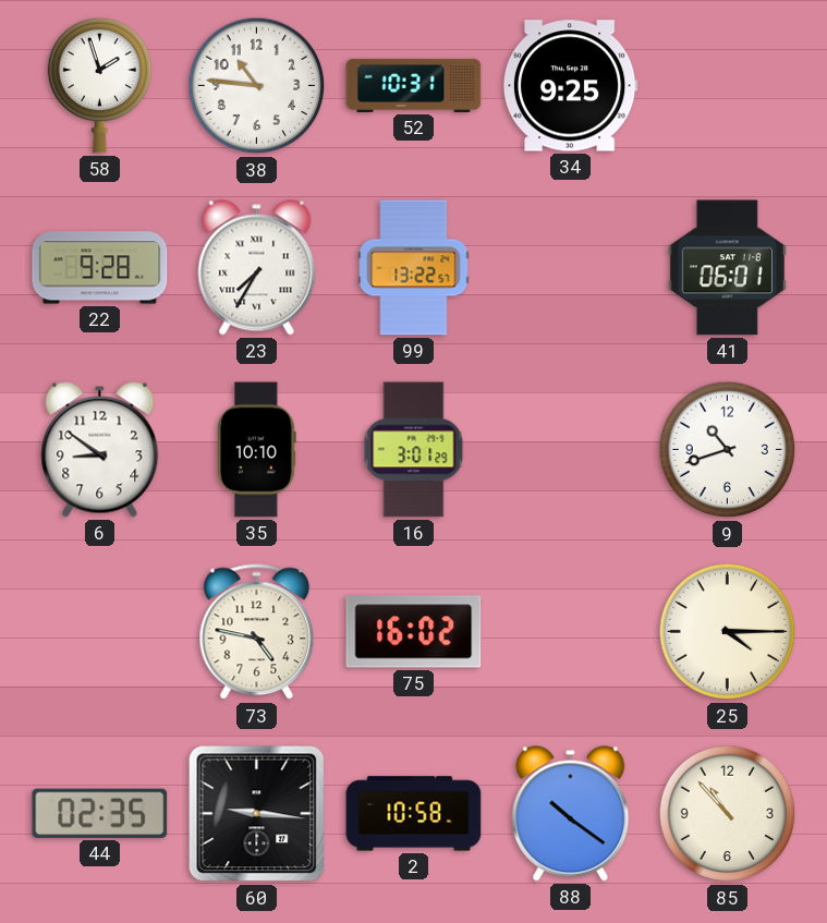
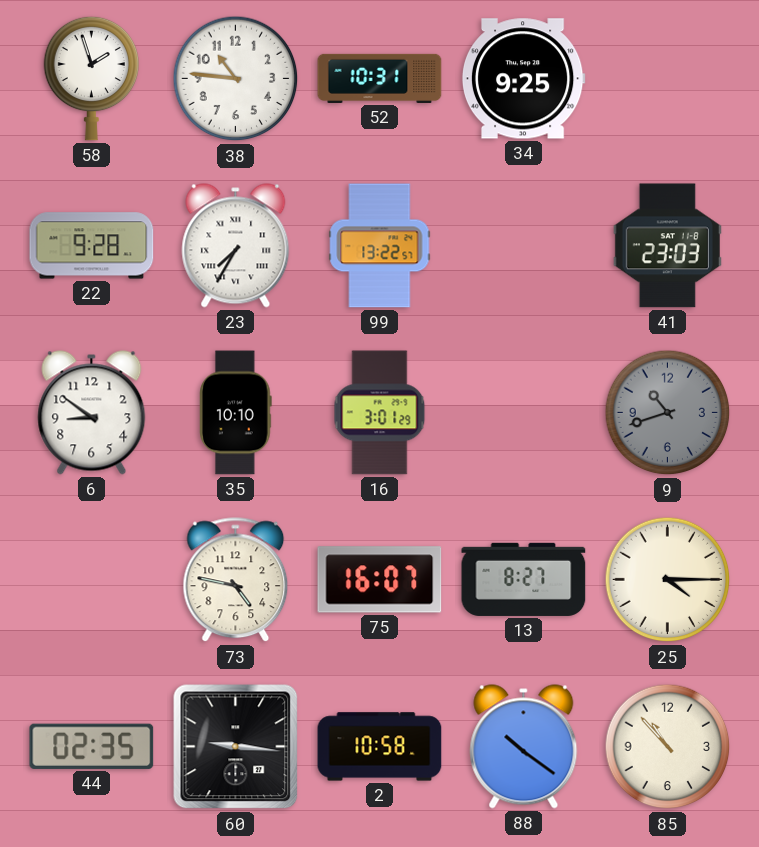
41: 06:01 -> 23:03 (667, 246)
9 dial: white -> grey (668, 413)
75: 16:02 -> 16:07 (380, 580)
13: none -> 8:27 (524, 579)
